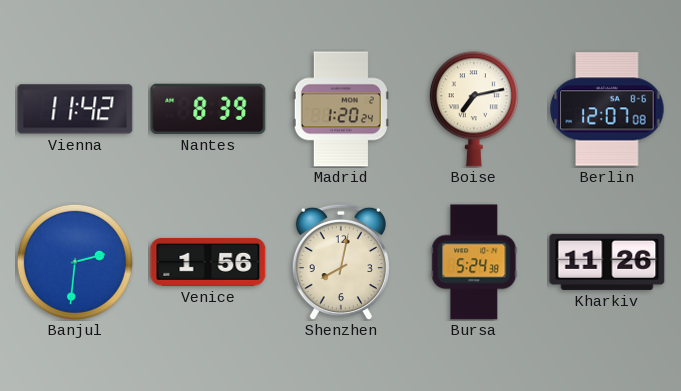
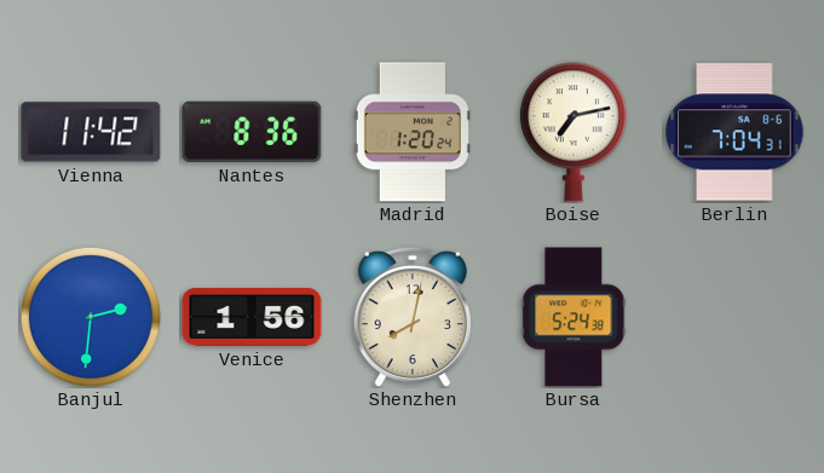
Nantes: 8:39 -> 8:36 (252, 132)
Berlin: 12:07 -> 7:04 (734, 132)
Kharkiv: 11:26 -> none (607, 262)
